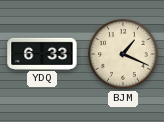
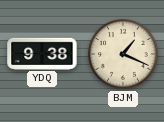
YDQ: 6:33 -> 9:38 (42, 53)
